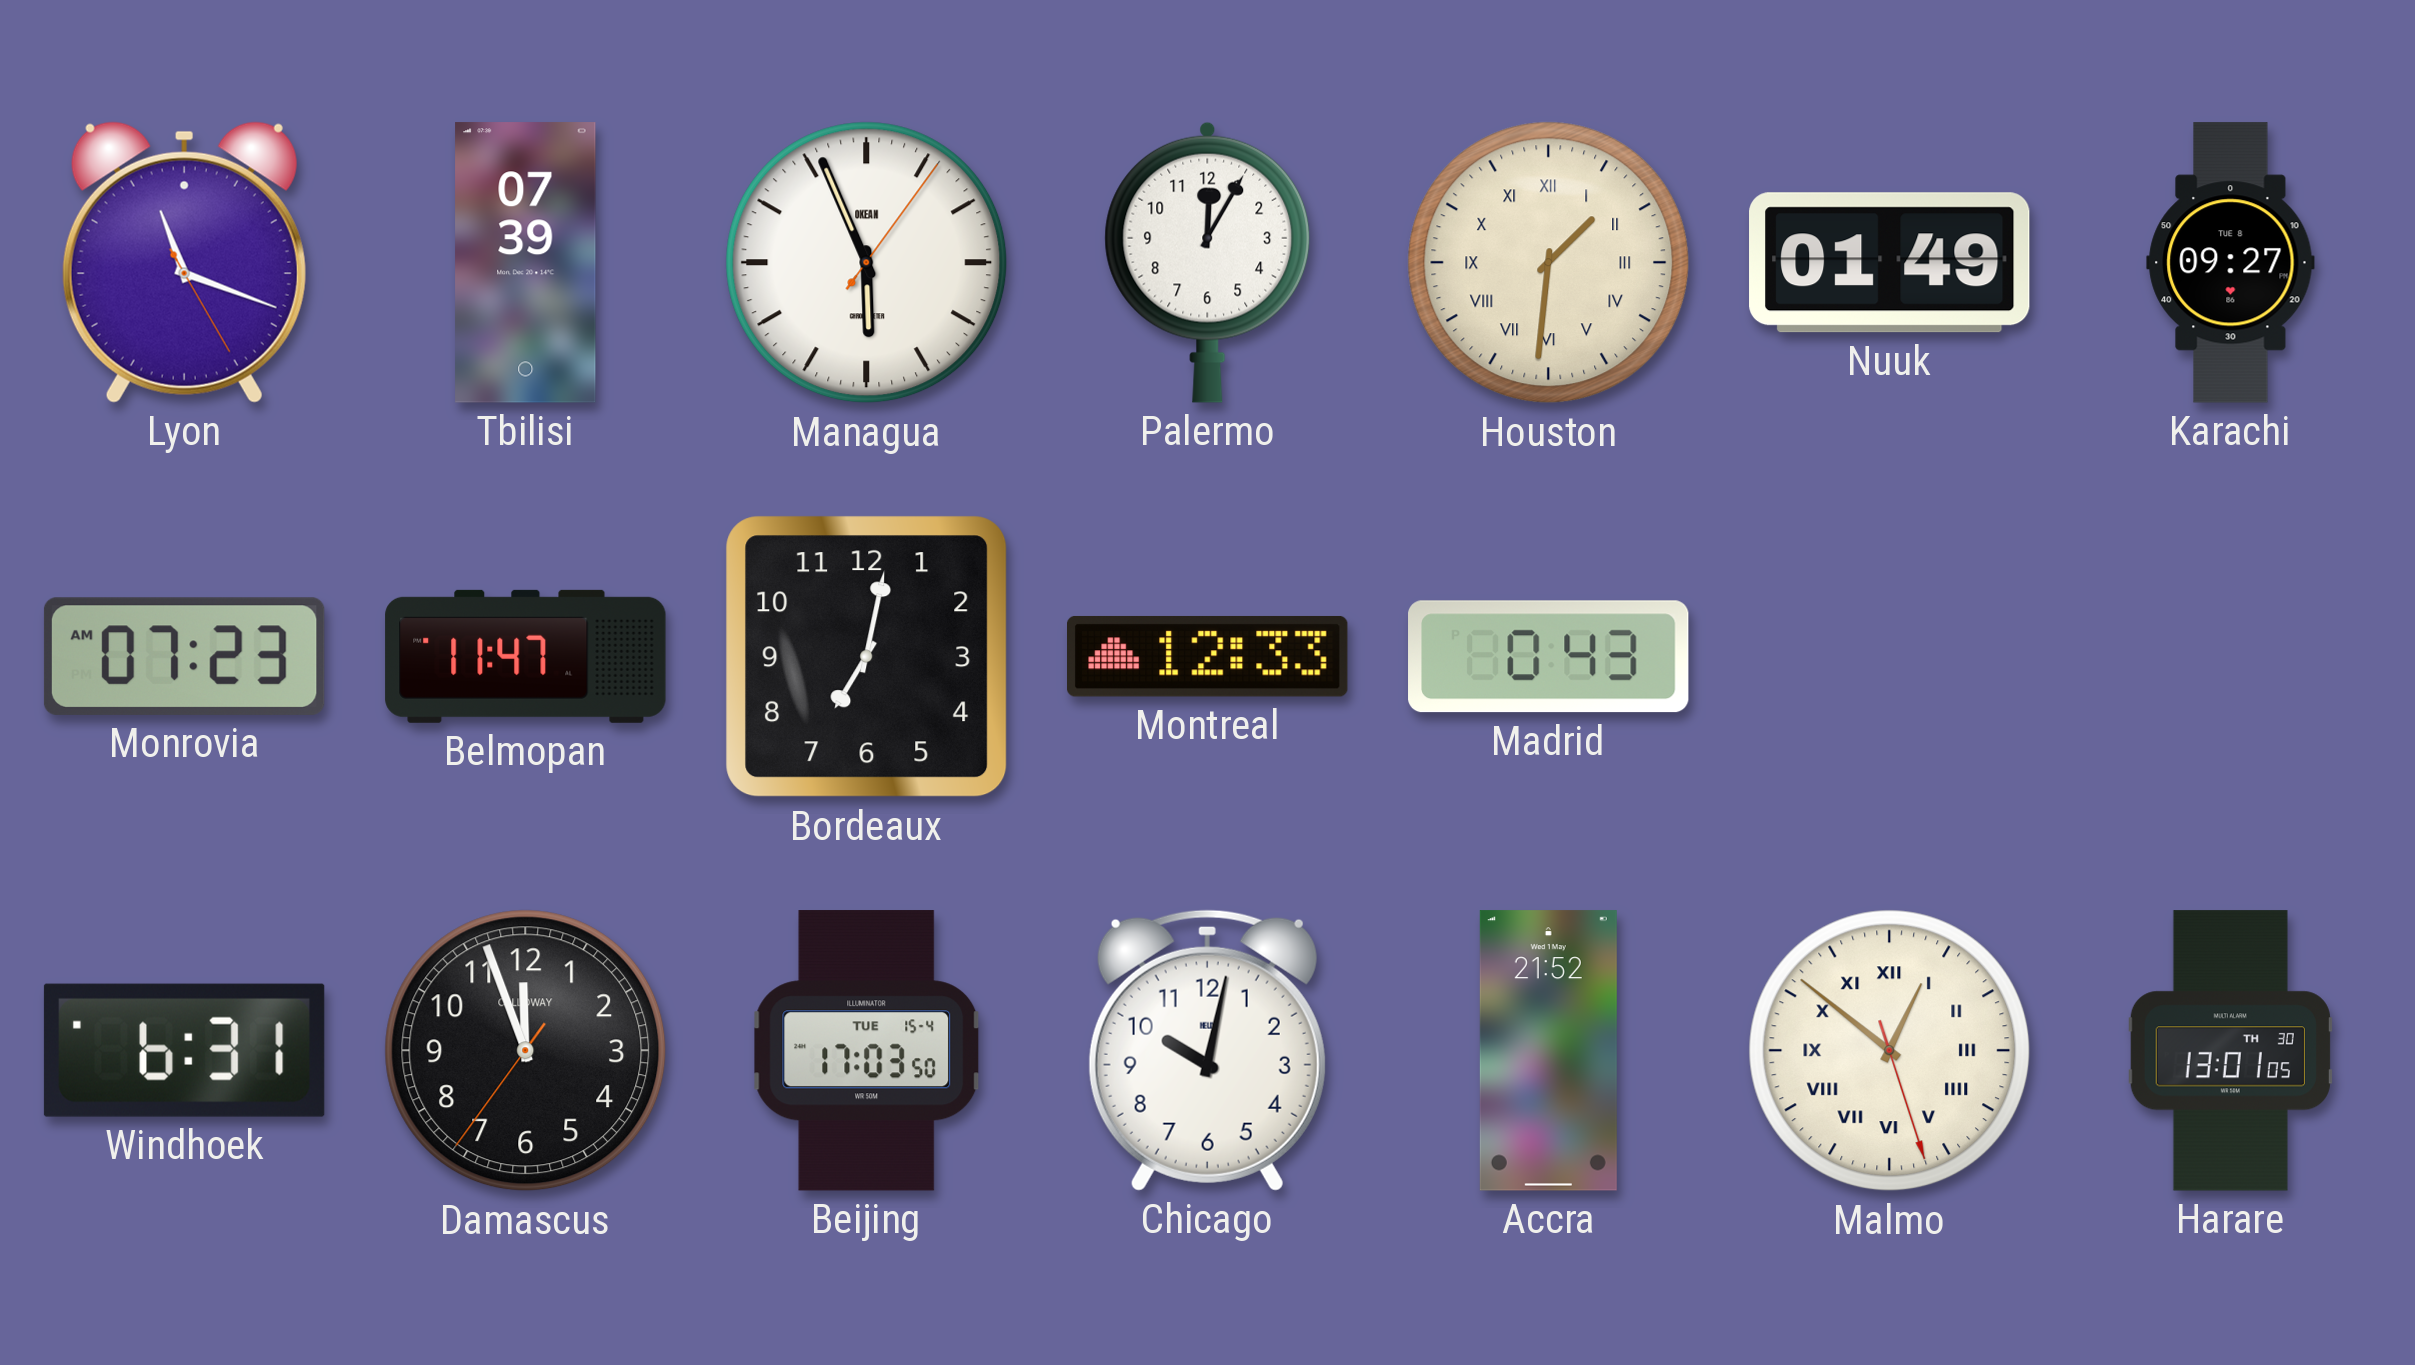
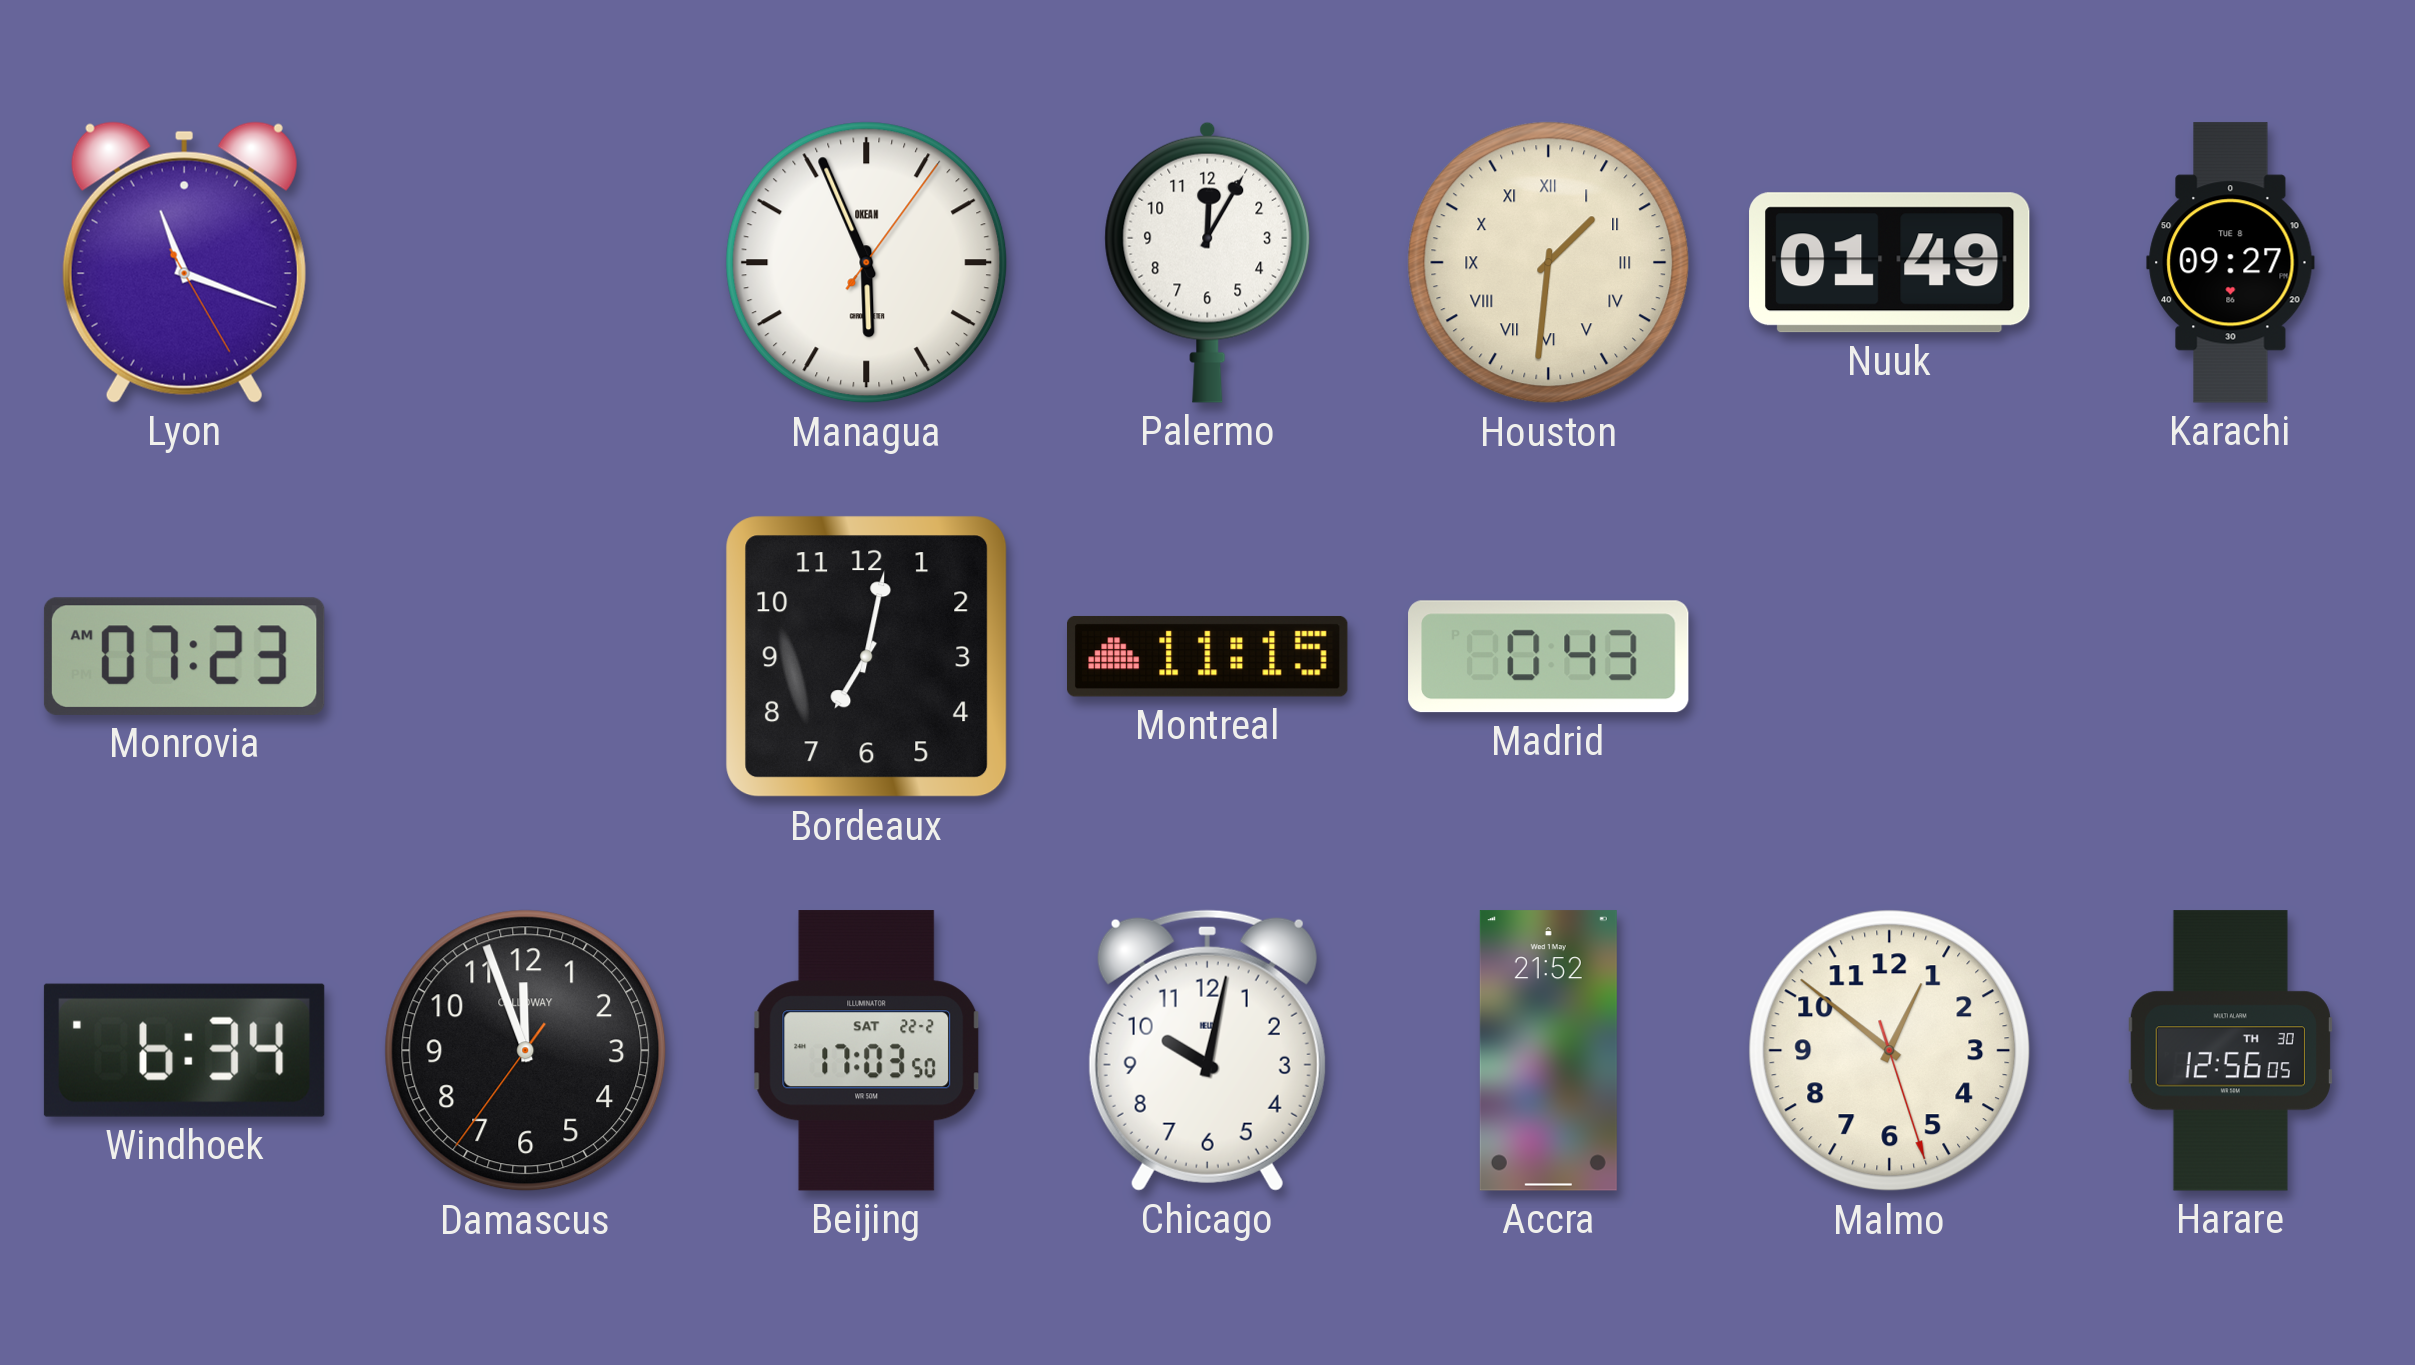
Tbilisi: 07:39 -> none (526, 263)
Belmopan: 11:47 -> none (526, 656)
Montreal: 12:33 -> 11:15 (1208, 656)
Windhoek: 6:31 -> 6:34 (184, 1050)
Beijing date: TUE 15-4 -> SAT 22-2 (867, 1051)
Malmo numerals: Roman -> Arabic (1890, 1051)
Harare: 13:01 -> 12:56 (2230, 1051)
